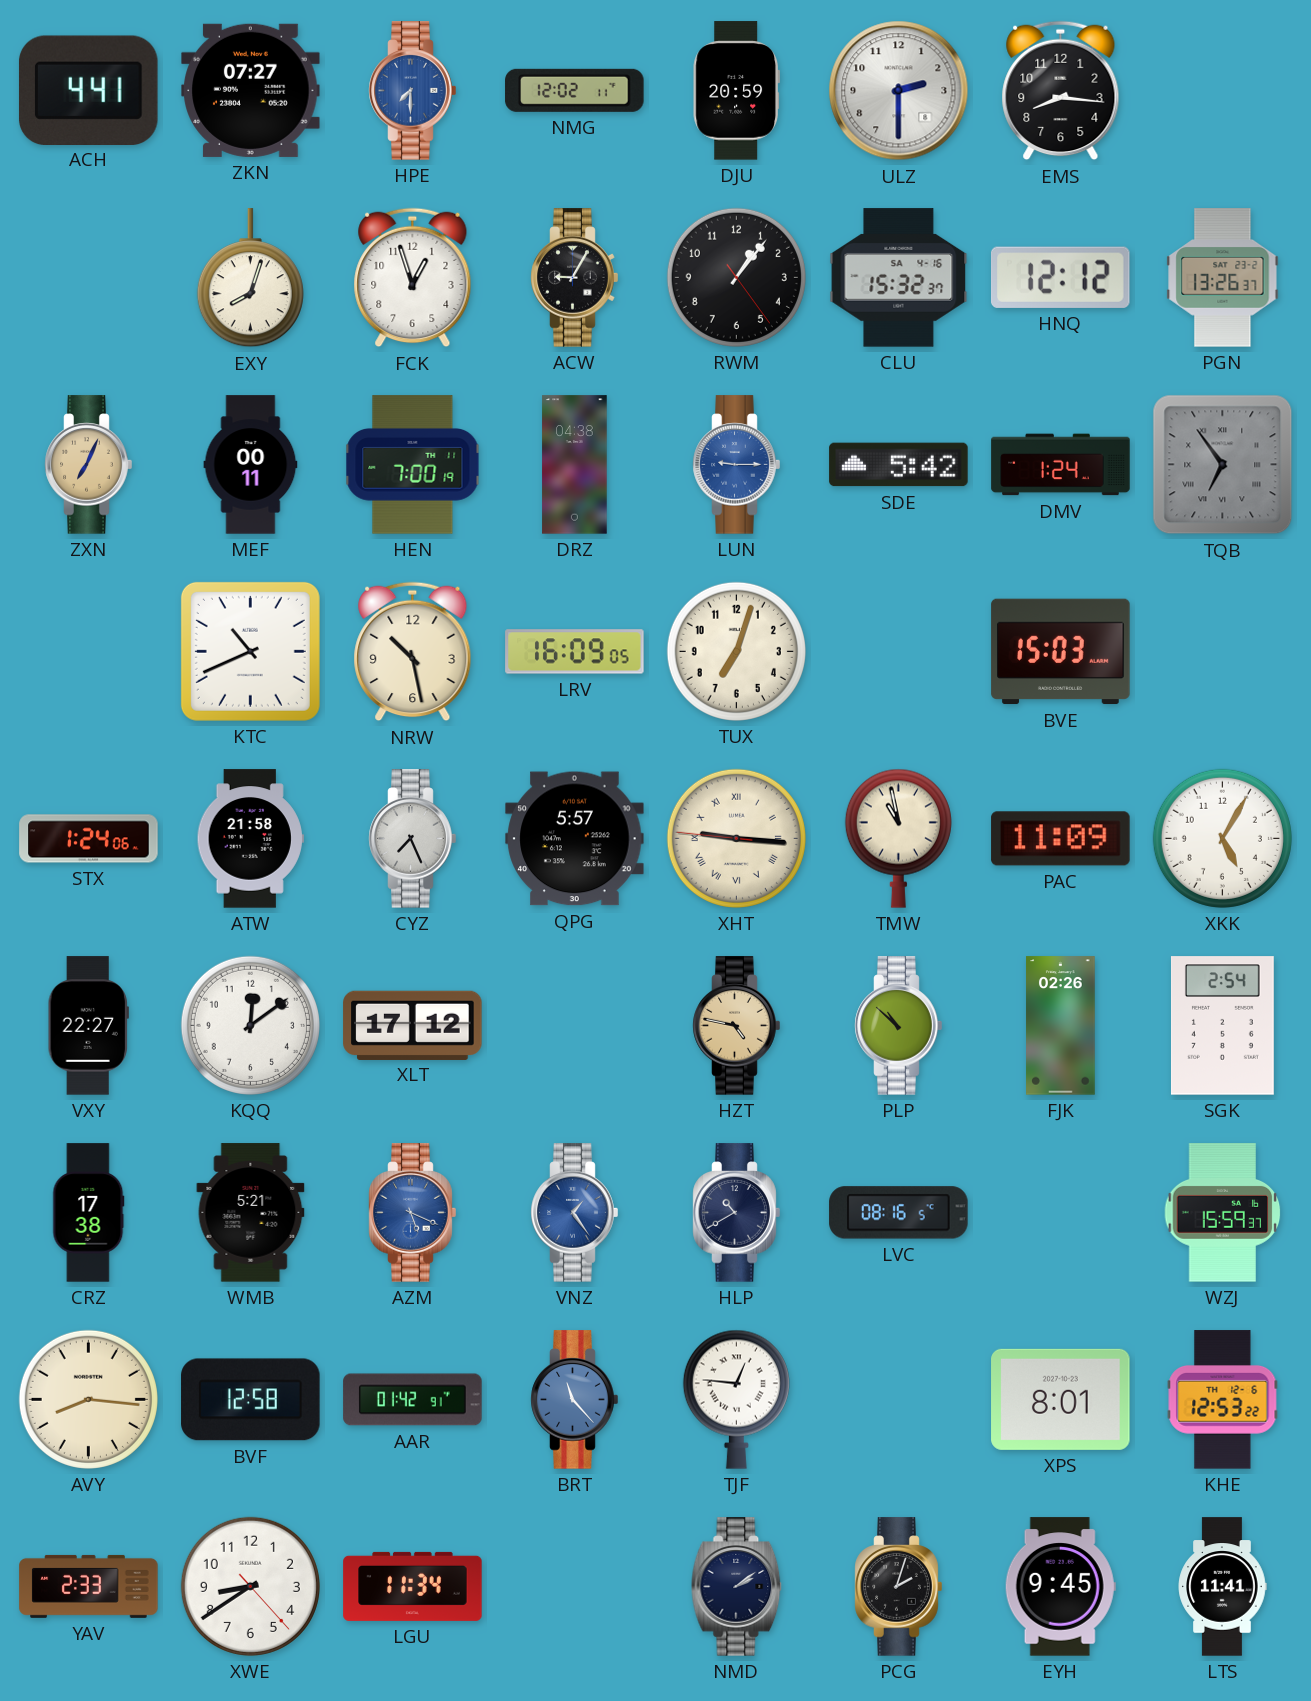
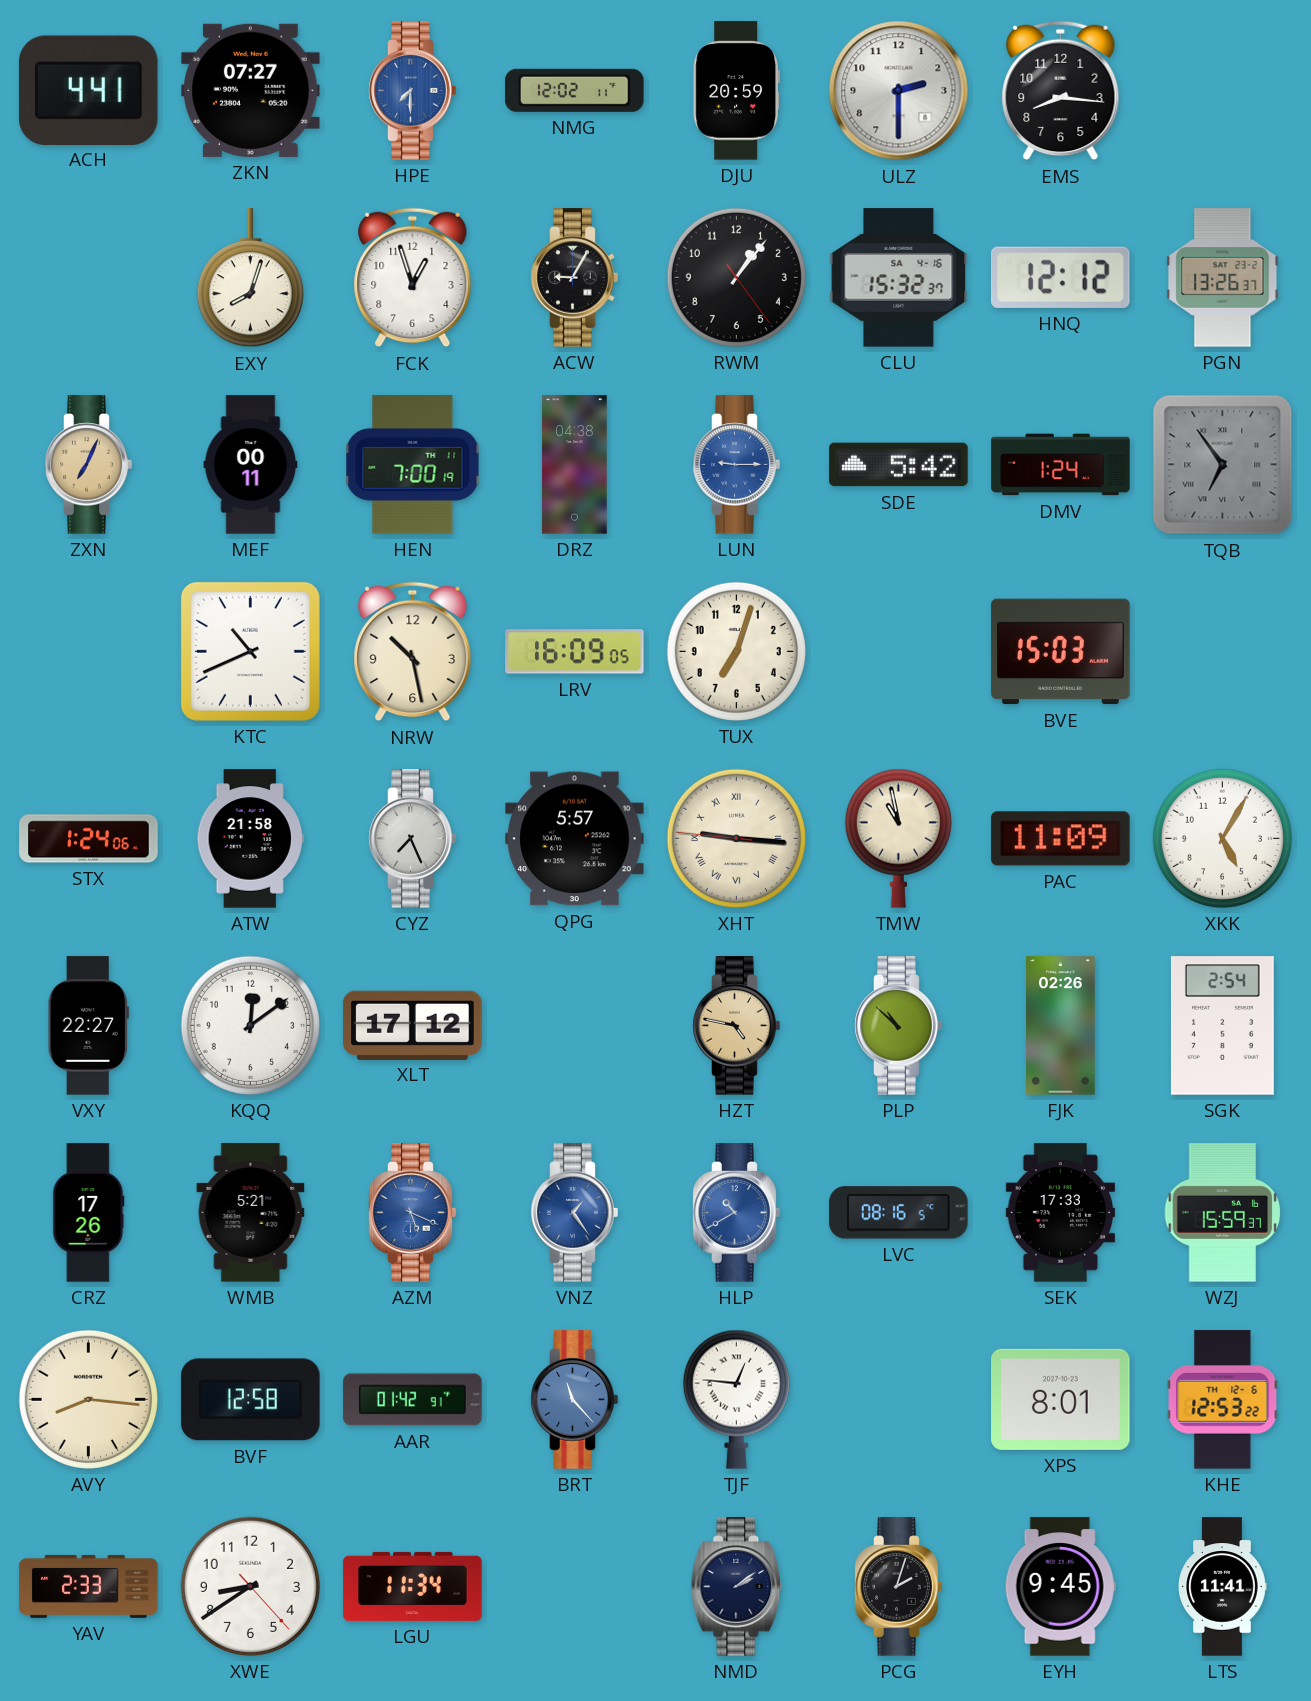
CRZ: 17:38 -> 17:26 (89, 1213)
HLP dial: navy -> blue (737, 1213)
SEK: none -> 17:33 (1060, 1213)
